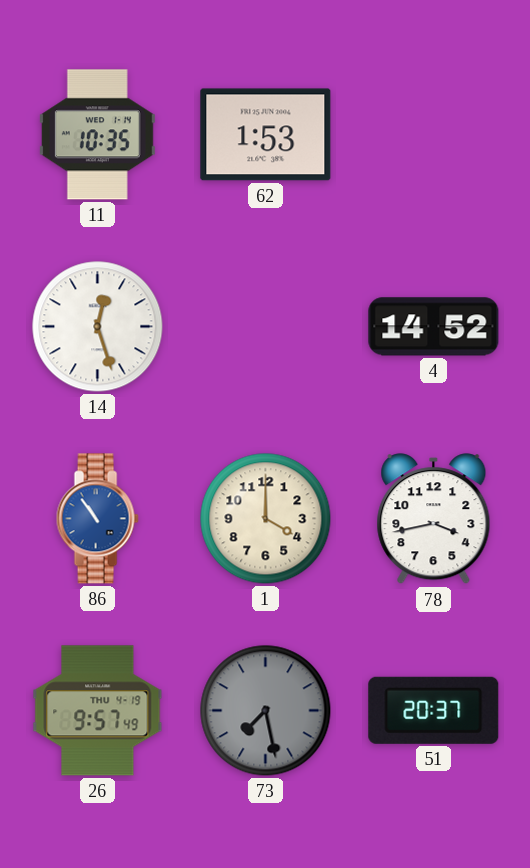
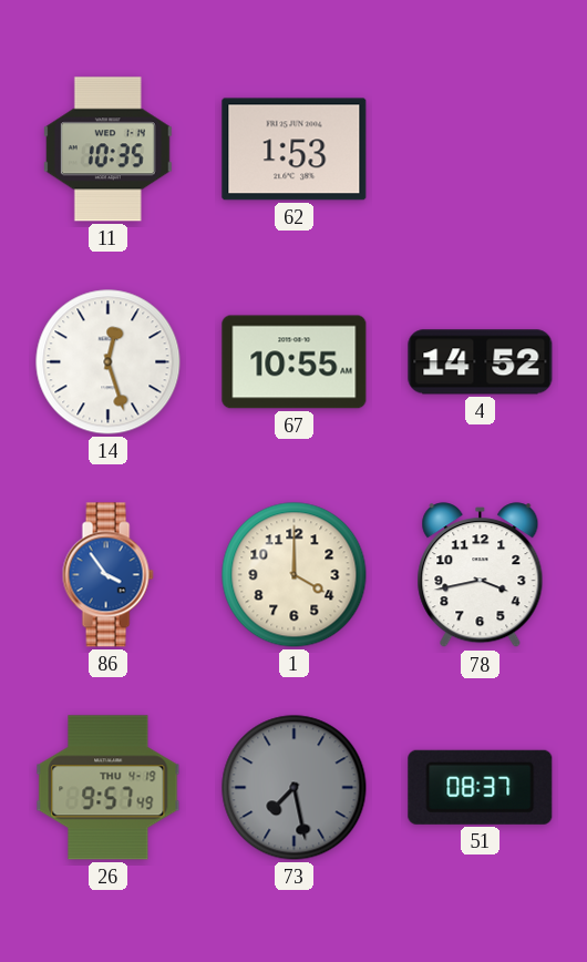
67: none -> 10:55 (295, 362)
86: 10:54 -> 3:54 (107, 575)
51: 20:37 -> 08:37 (481, 787)
